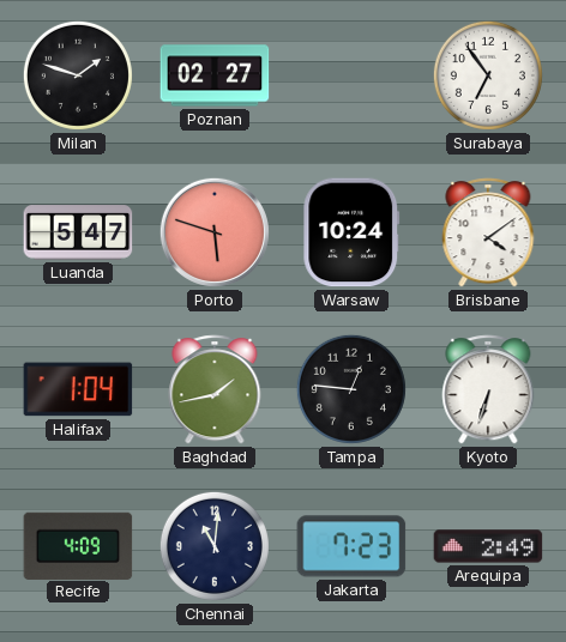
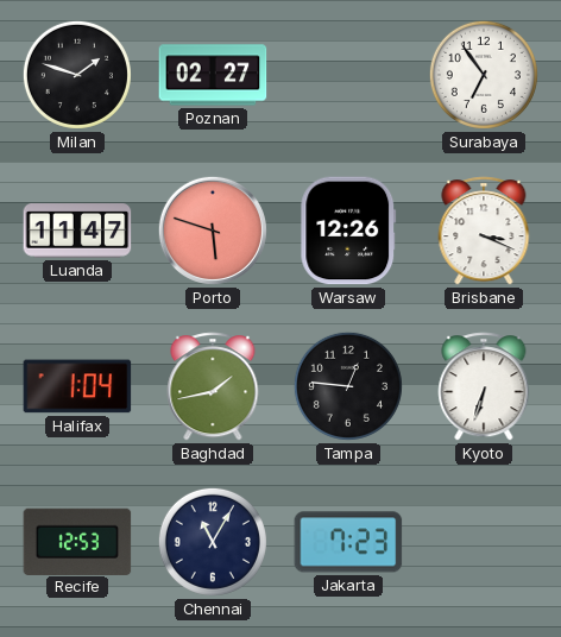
Luanda: 5:47 -> 11:47 (77, 231)
Warsaw: 10:24 -> 12:26 (348, 231)
Brisbane: 4:09 -> 3:19 (484, 231)
Recife: 4:09 -> 12:53 (77, 541)
Chennai: 11:01 -> 11:05 (213, 542)
Arequipa: 2:49 -> none (488, 546)
